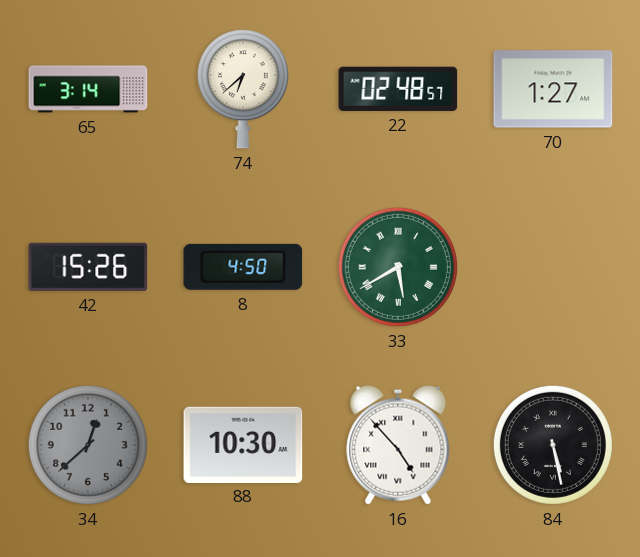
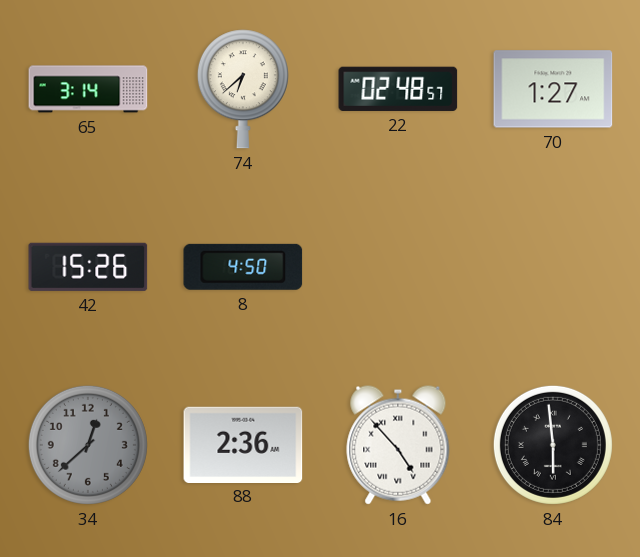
33: 5:40 -> none (398, 267)
88: 10:30 -> 2:36 (243, 444)
84: 5:28 -> 5:59 (553, 445)
